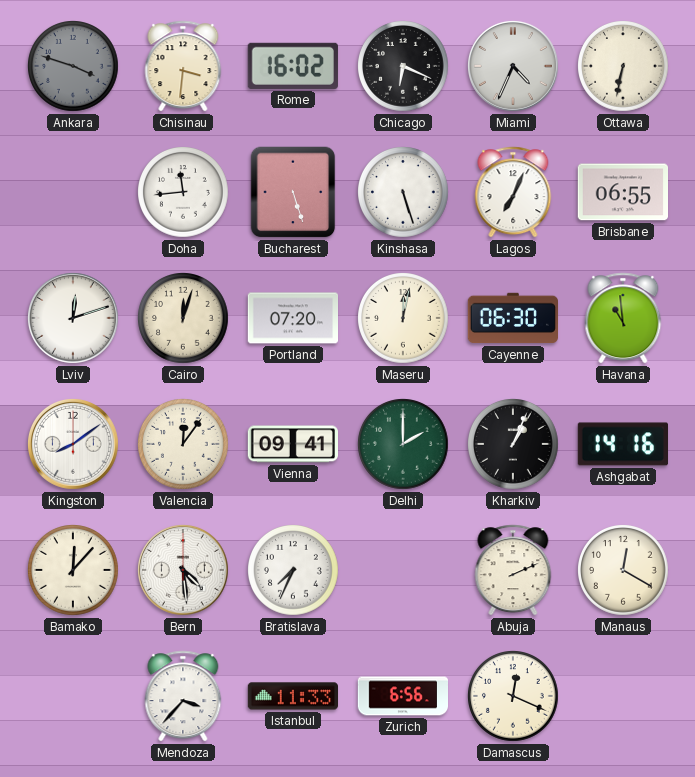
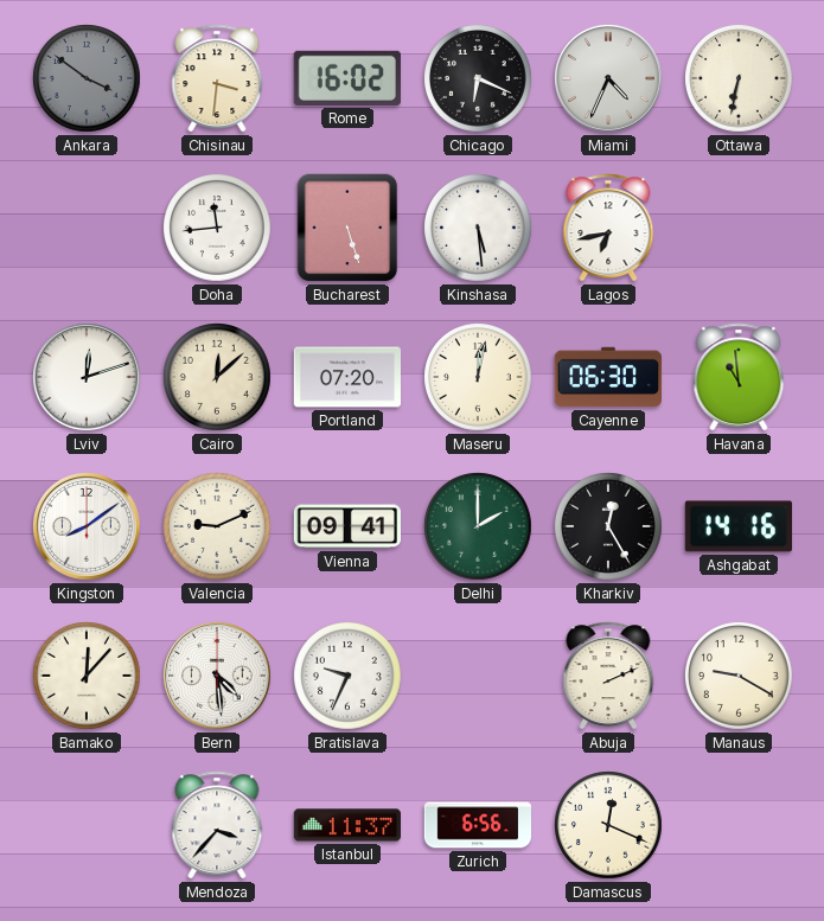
Ankara: 3:48 -> 3:51 (88, 79)
Kinshasa: 5:27 -> 5:29 (479, 229)
Lagos: 7:04 -> 6:43 (608, 228)
Brisbane: 06:55 -> none (622, 192)
Cairo: 12:03 -> 12:08 (218, 378)
Valencia: 12:06 -> 9:11 (218, 527)
Kharkiv: 1:04 -> 12:25 (609, 527)
Bratislava: 7:34 -> 9:34 (349, 677)
Manaus: 12:20 -> 9:20 (740, 677)
Istanbul: 11:33 -> 11:37 (346, 825)
